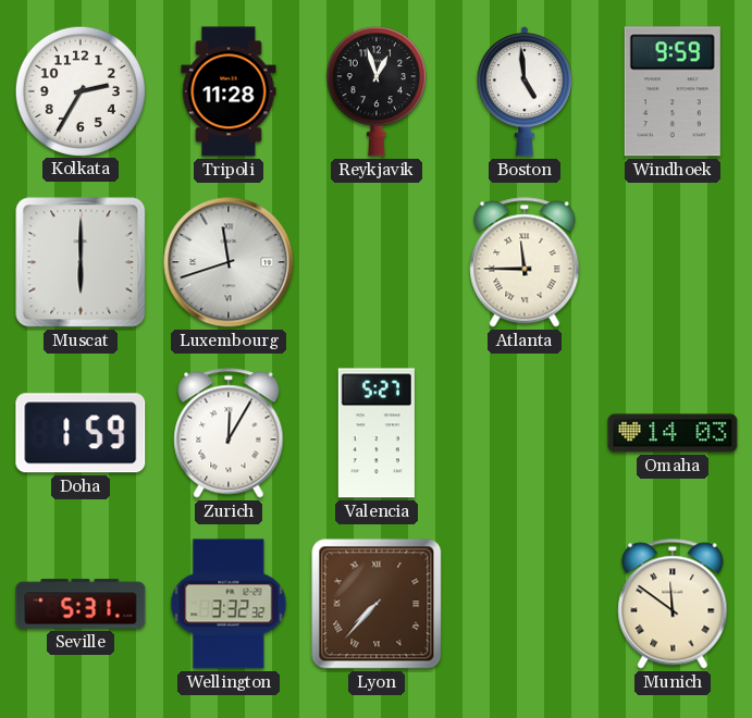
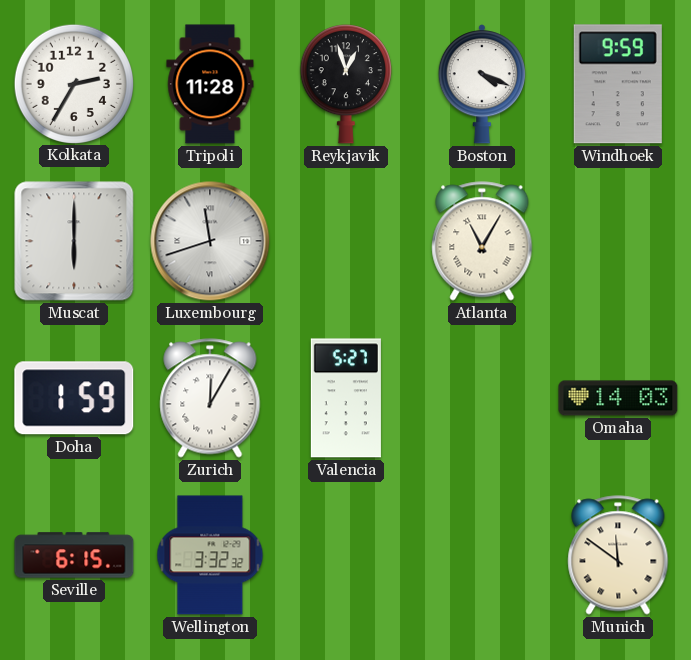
Boston: 4:59 -> 4:19 (482, 84)
Atlanta: 11:45 -> 11:05 (482, 241)
Seville: 5:31 -> 6:15 (74, 555)
Lyon: 7:37 -> none (377, 604)
